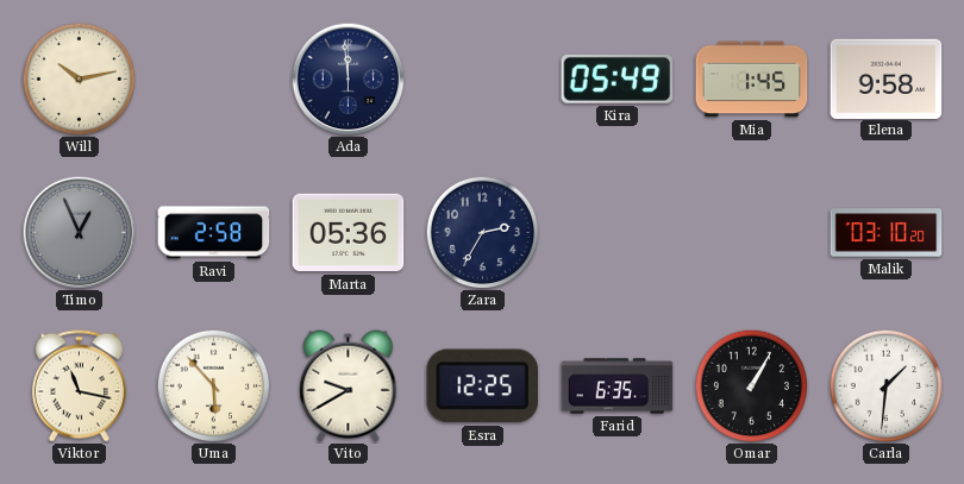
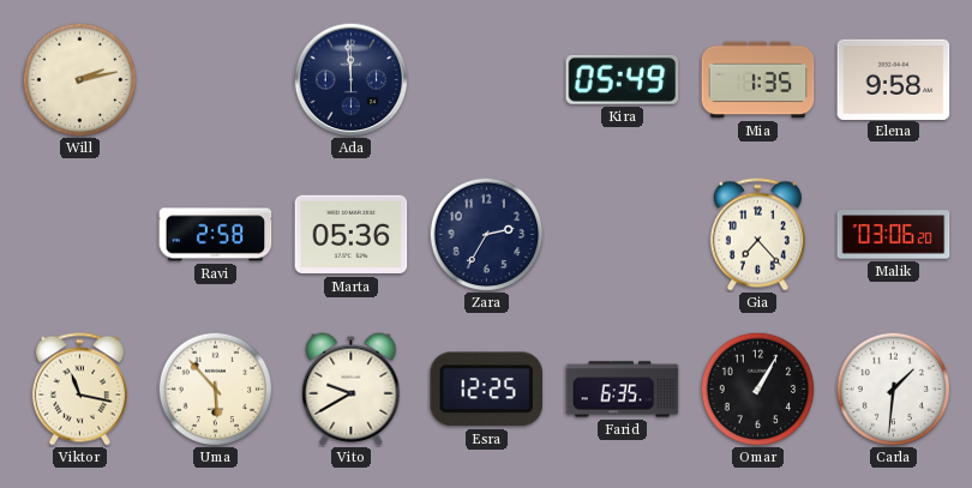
Will: 10:13 -> 2:13 (79, 79)
Mia: 1:45 -> 1:35 (758, 80)
Timo: 12:56 -> none (79, 232)
Gia: none -> 7:23 (757, 235)
Malik: 03:10 -> 03:06 (894, 235)
